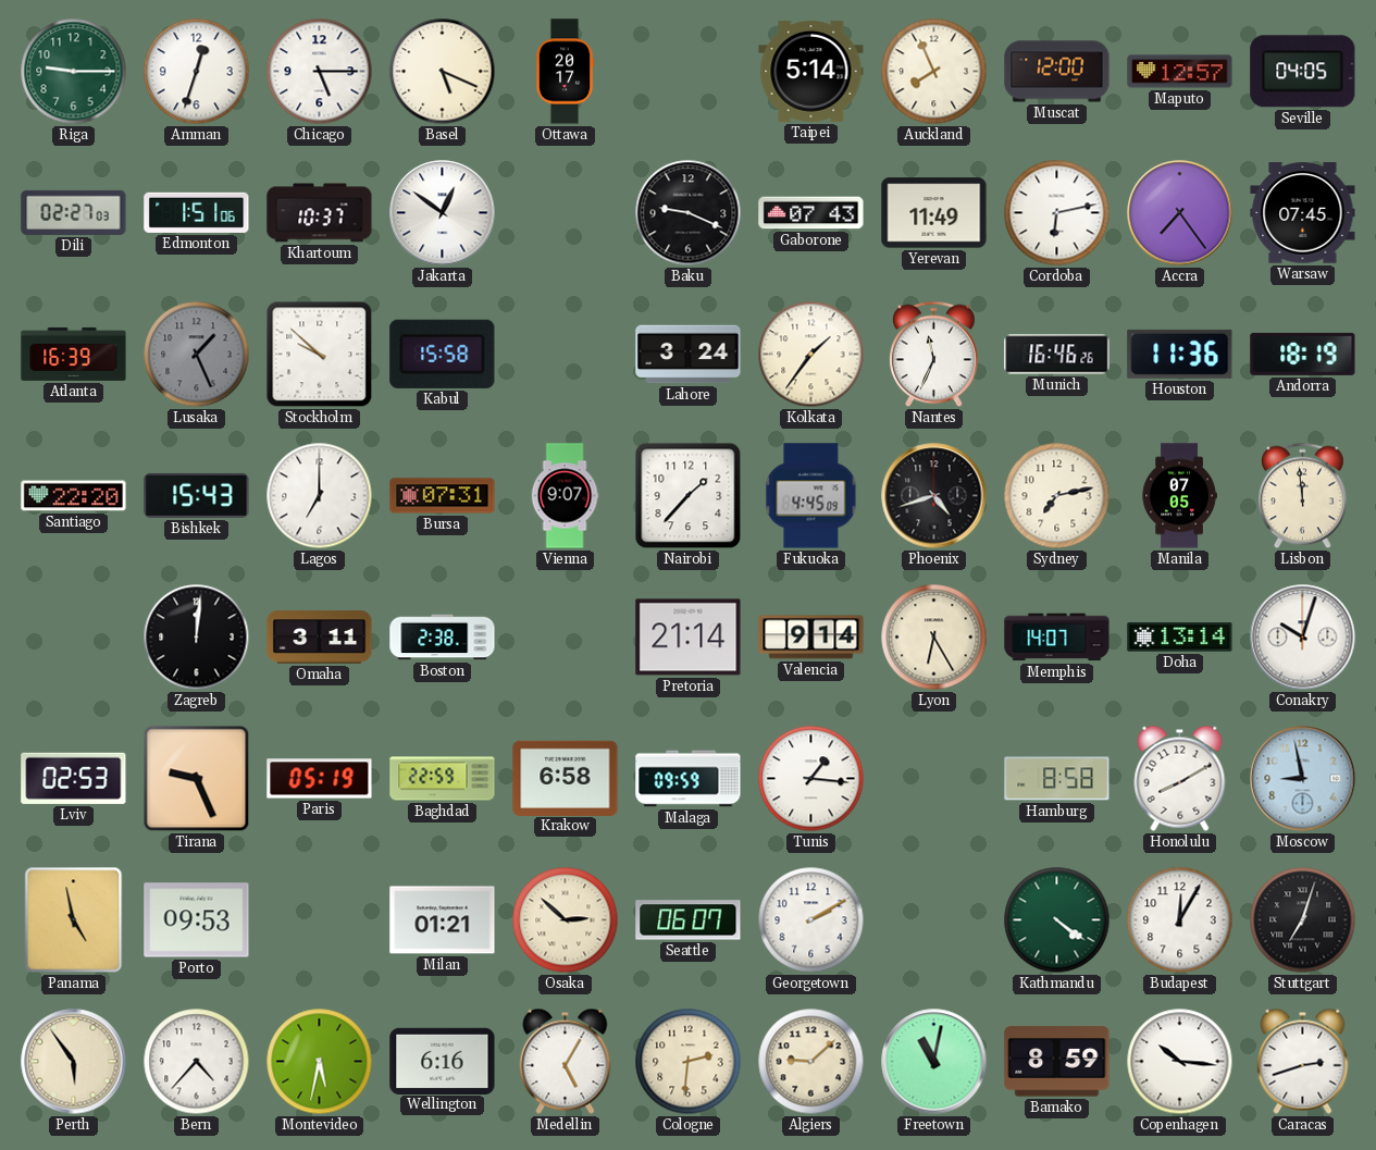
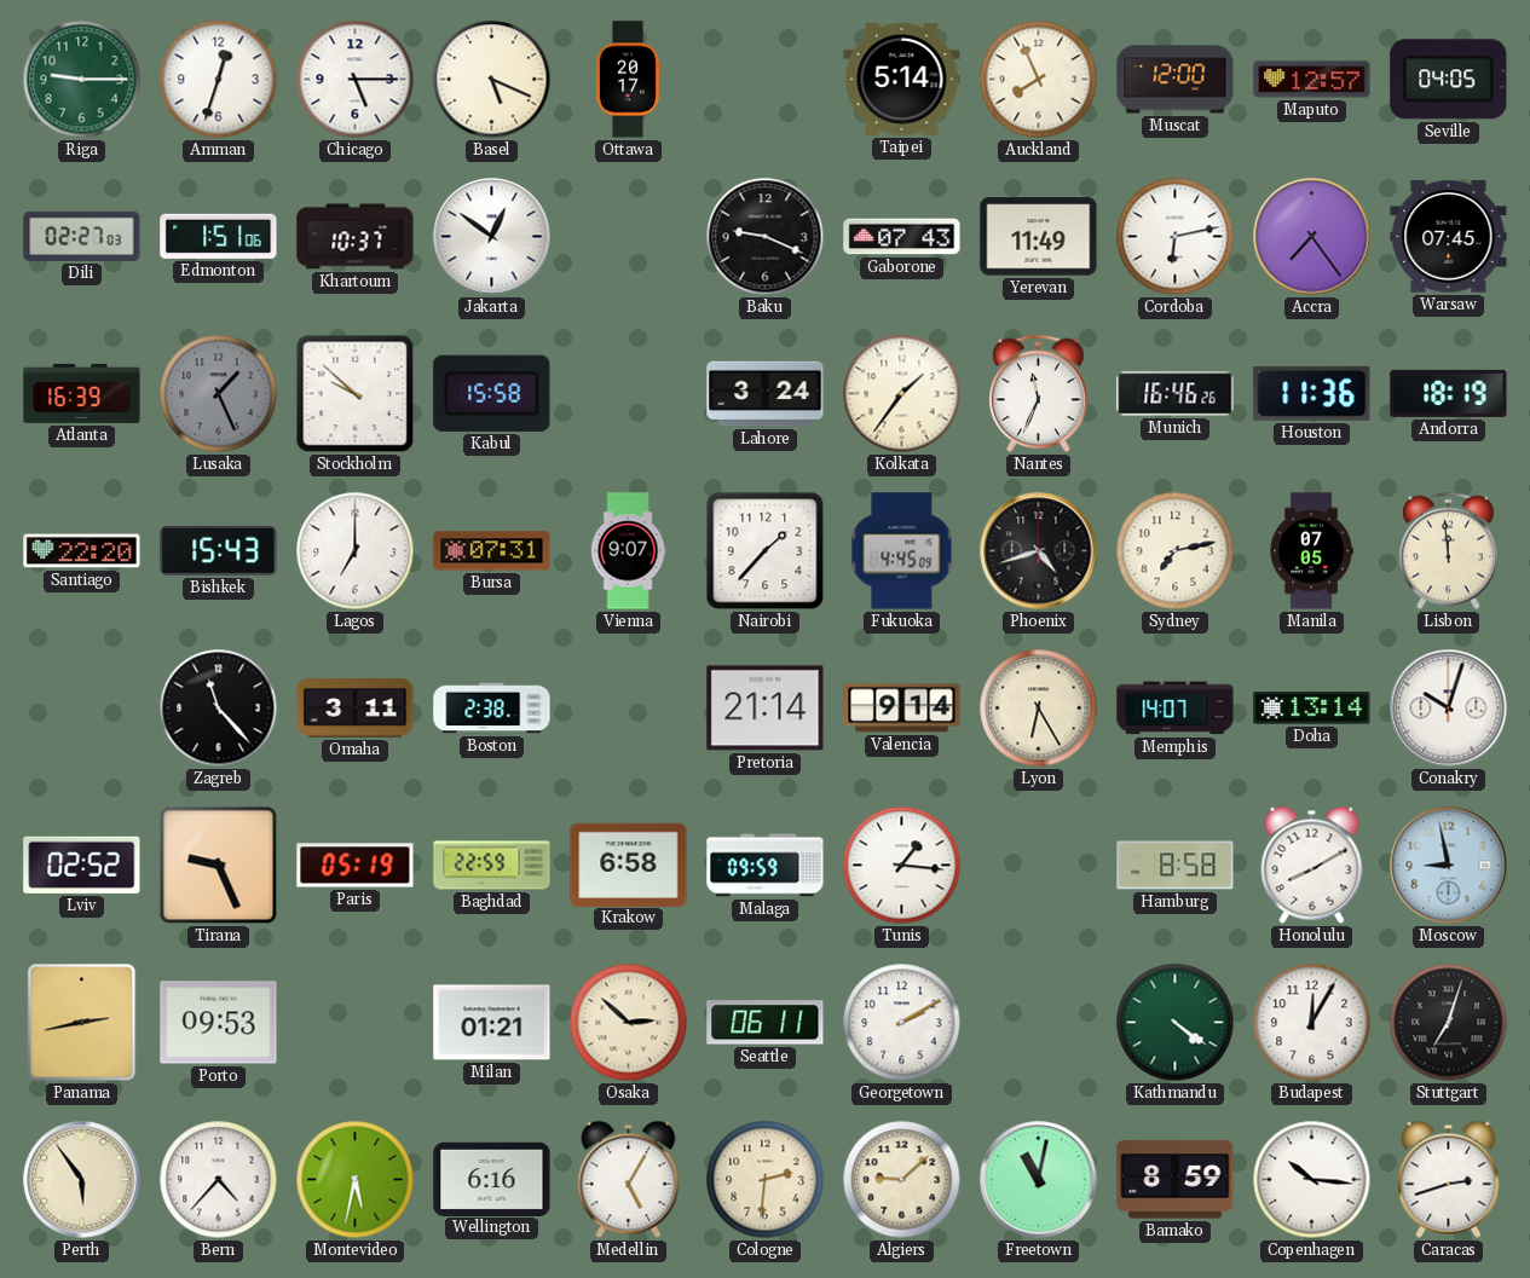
Zagreb: 12:01 -> 11:23 (219, 709)
Lviv: 02:53 -> 02:52 (82, 864)
Panama: 4:58 -> 2:43 (82, 1023)
Seattle: 06:07 -> 06:11 (766, 1023)
